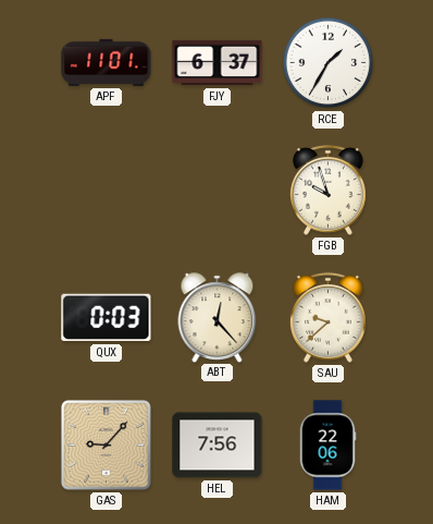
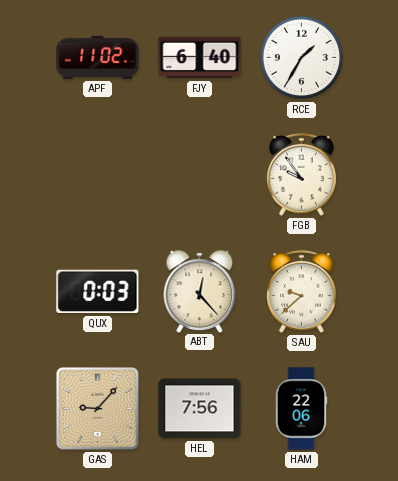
APF: 11:01 -> 11:02 (98, 57)
FJY: 6:37 -> 6:40 (200, 58)
FGB: 9:57 -> 9:54 (302, 174)
